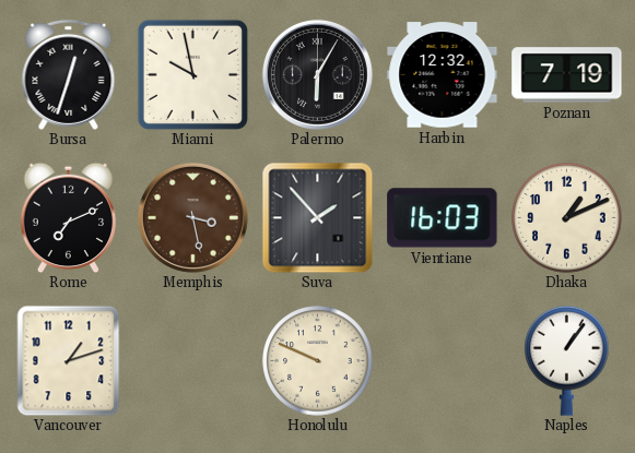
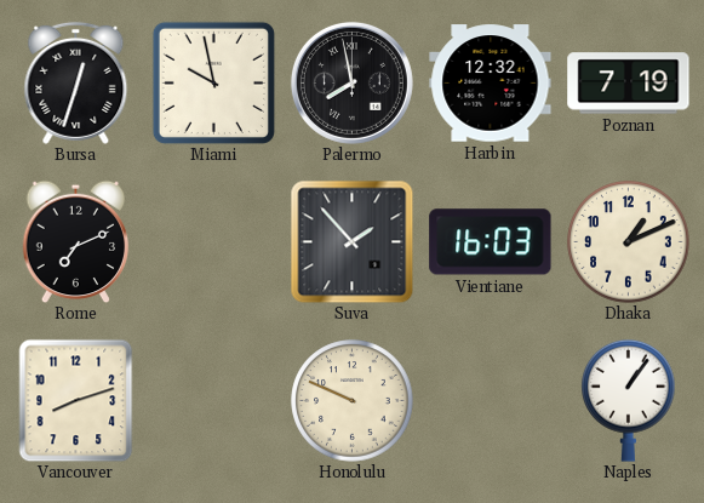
Palermo: 6:05 -> 7:58 (351, 82)
Memphis: 3:28 -> none (192, 217)
Vancouver: 1:12 -> 8:12 (76, 400)
